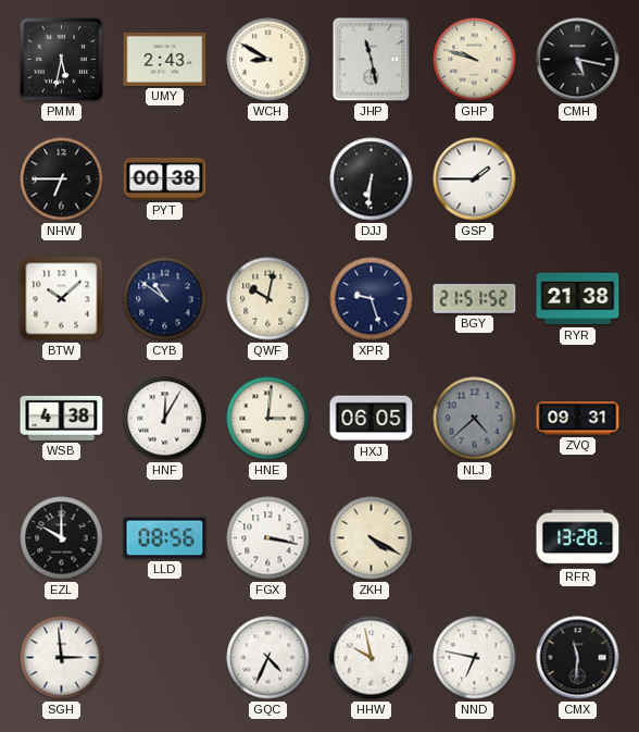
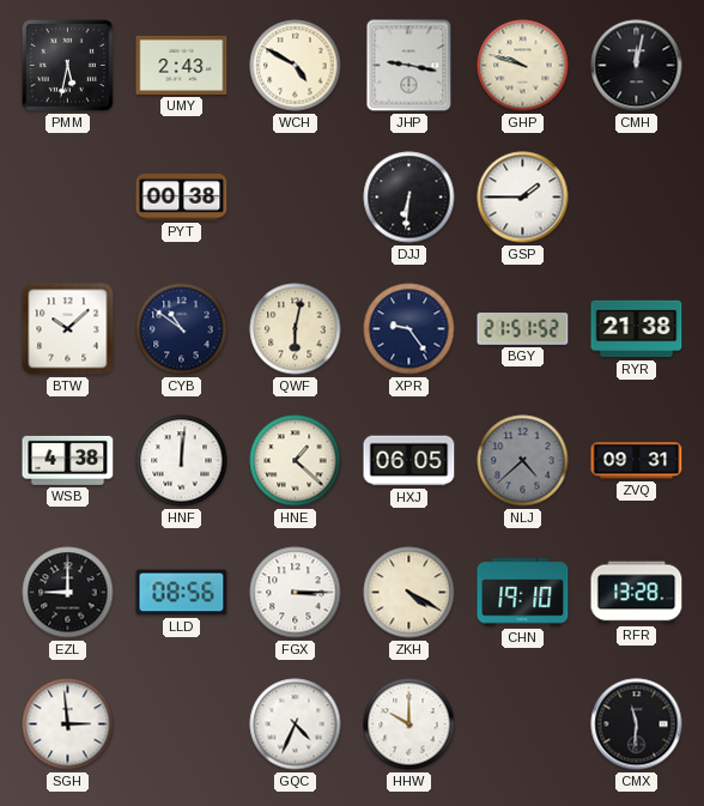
WCH: 8:50 -> 4:50 (296, 66)
JHP: 11:28 -> 9:17 (409, 66)
CMH: 5:17 -> 12:02 (637, 66)
NHW: 6:45 -> none (62, 179)
QWF: 10:02 -> 6:02 (296, 329)
XPR: 9:27 -> 9:24 (409, 329)
HNF: 12:05 -> 12:01 (182, 461)
HNE: 3:01 -> 1:22 (296, 461)
EZL: 10:00 -> 9:00 (68, 593)
FGX: 3:17 -> 3:15 (296, 593)
CHN: none -> 19:10 (523, 593)
HHW: 9:58 -> 10:00 (409, 725)
NND: 6:47 -> none (475, 658)
